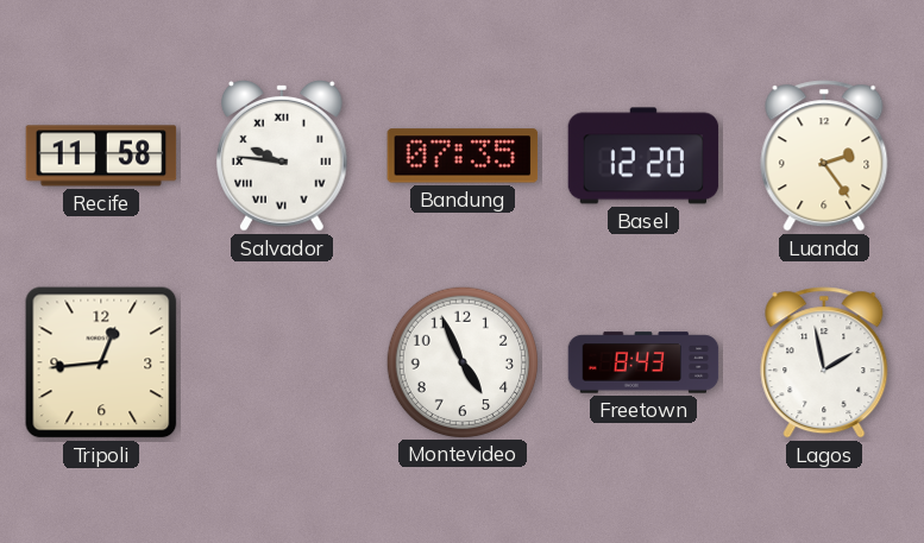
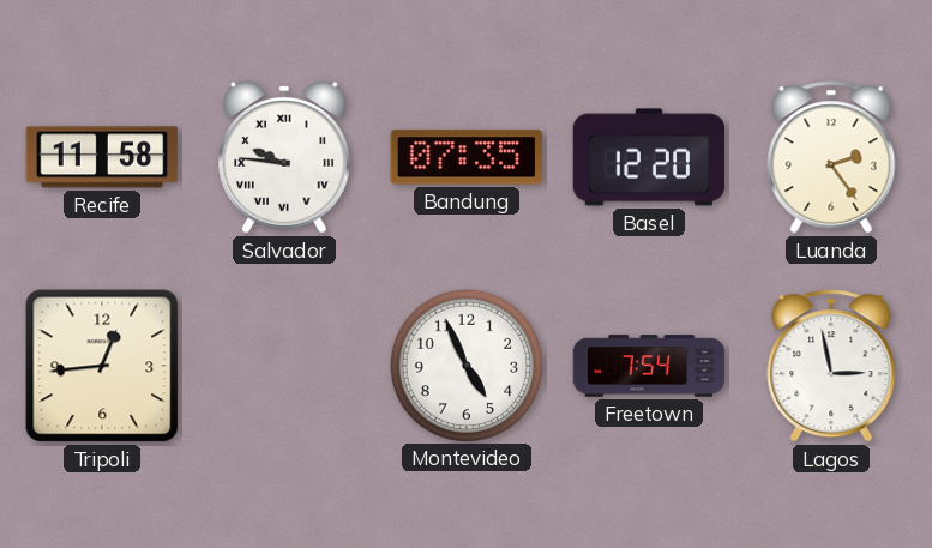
Freetown: 8:43 -> 7:54 (649, 366)
Lagos: 1:58 -> 2:58 (831, 366)
